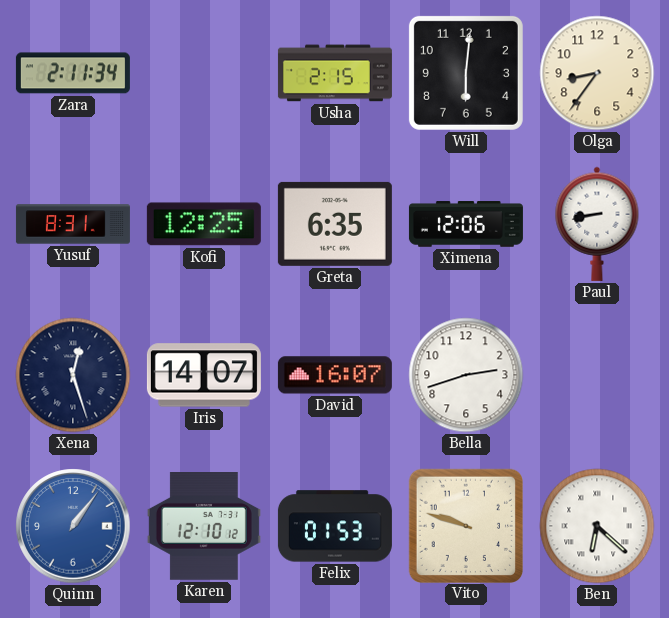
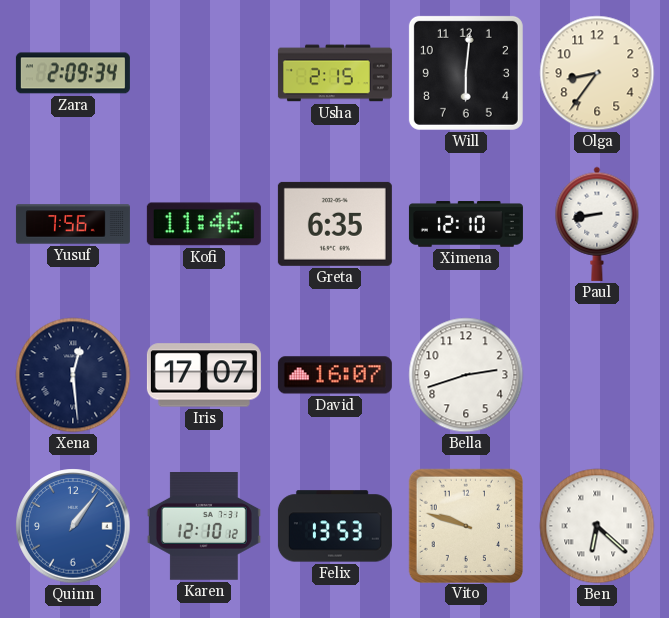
Zara: 2:11 -> 2:09 (73, 73)
Yusuf: 8:31 -> 7:56 (73, 224)
Kofi: 12:25 -> 11:46 (204, 224)
Ximena: 12:06 -> 12:10 (466, 224)
Xena: 12:27 -> 12:29 (73, 375)
Iris: 14:07 -> 17:07 (204, 375)
Felix: 01:53 -> 13:53 (335, 526)
